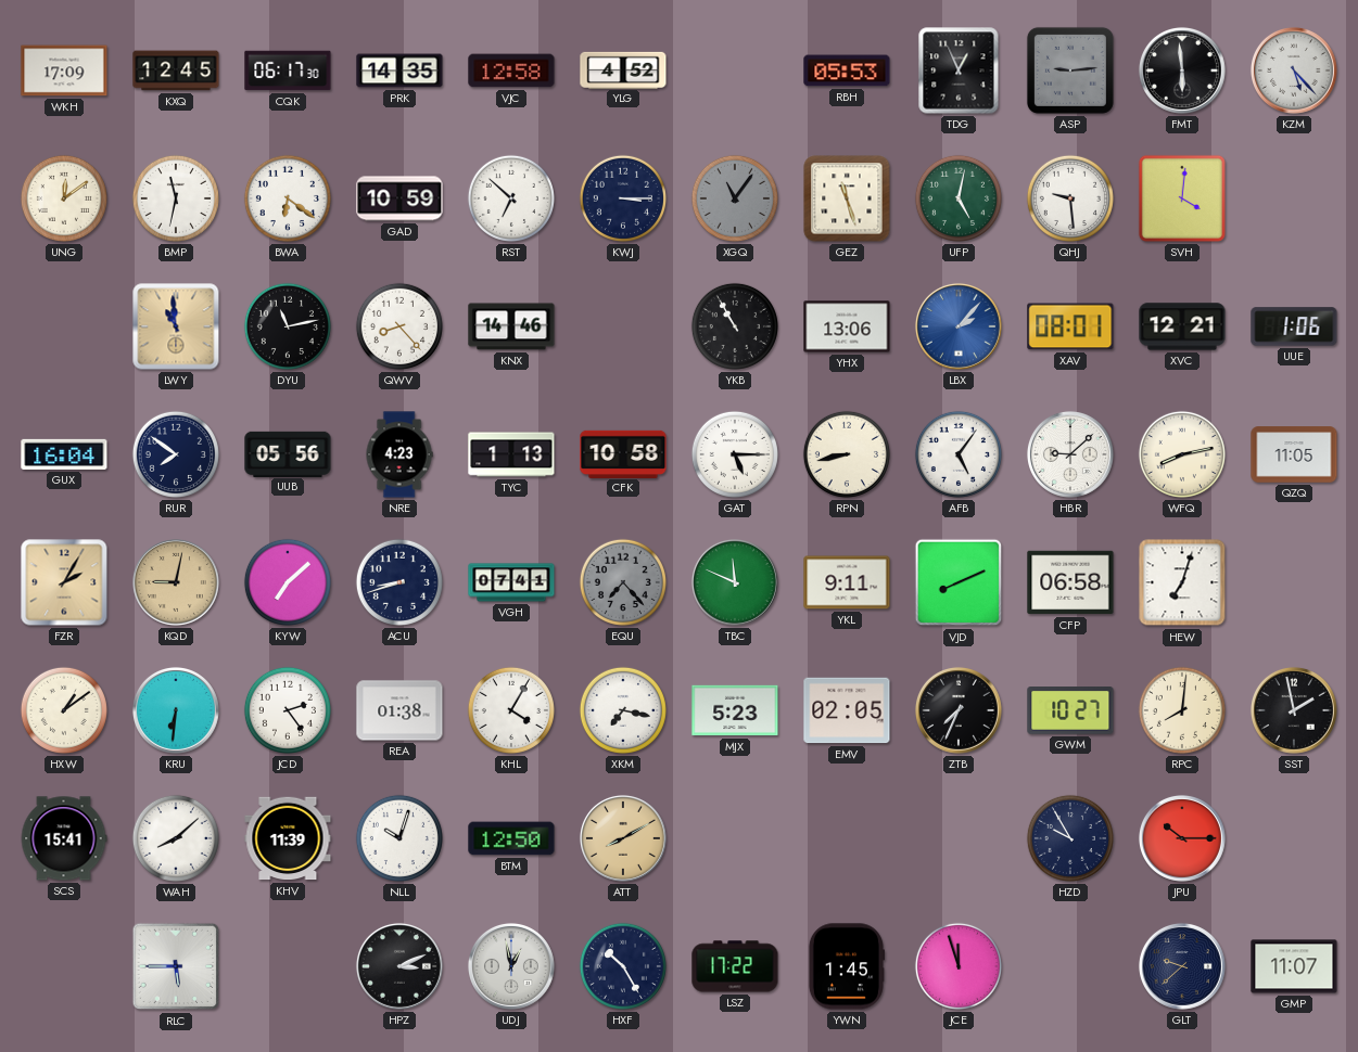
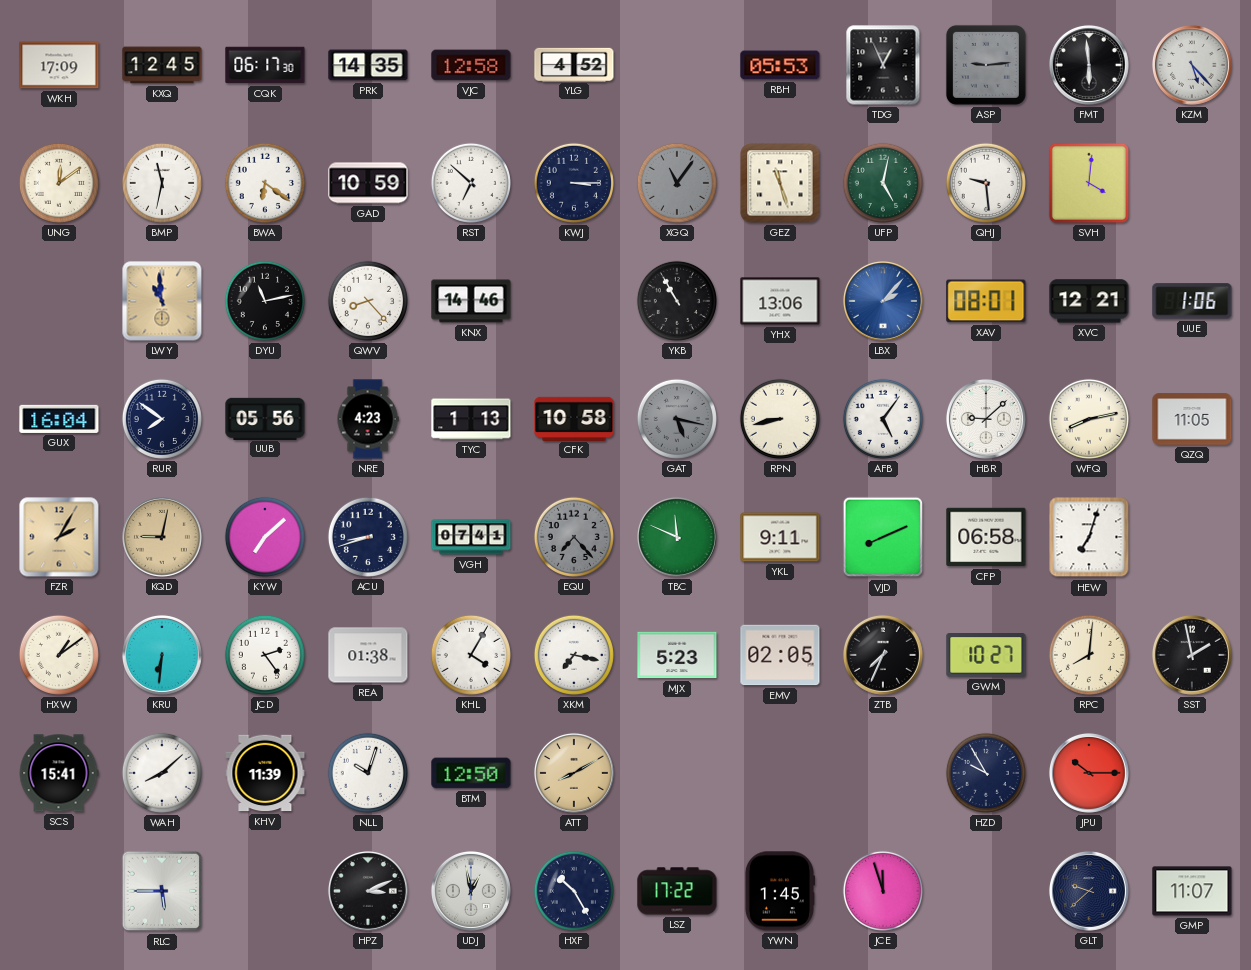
GAT: 5:15 -> 5:17 (677, 419)
GAT dial: white -> grey (677, 419)
